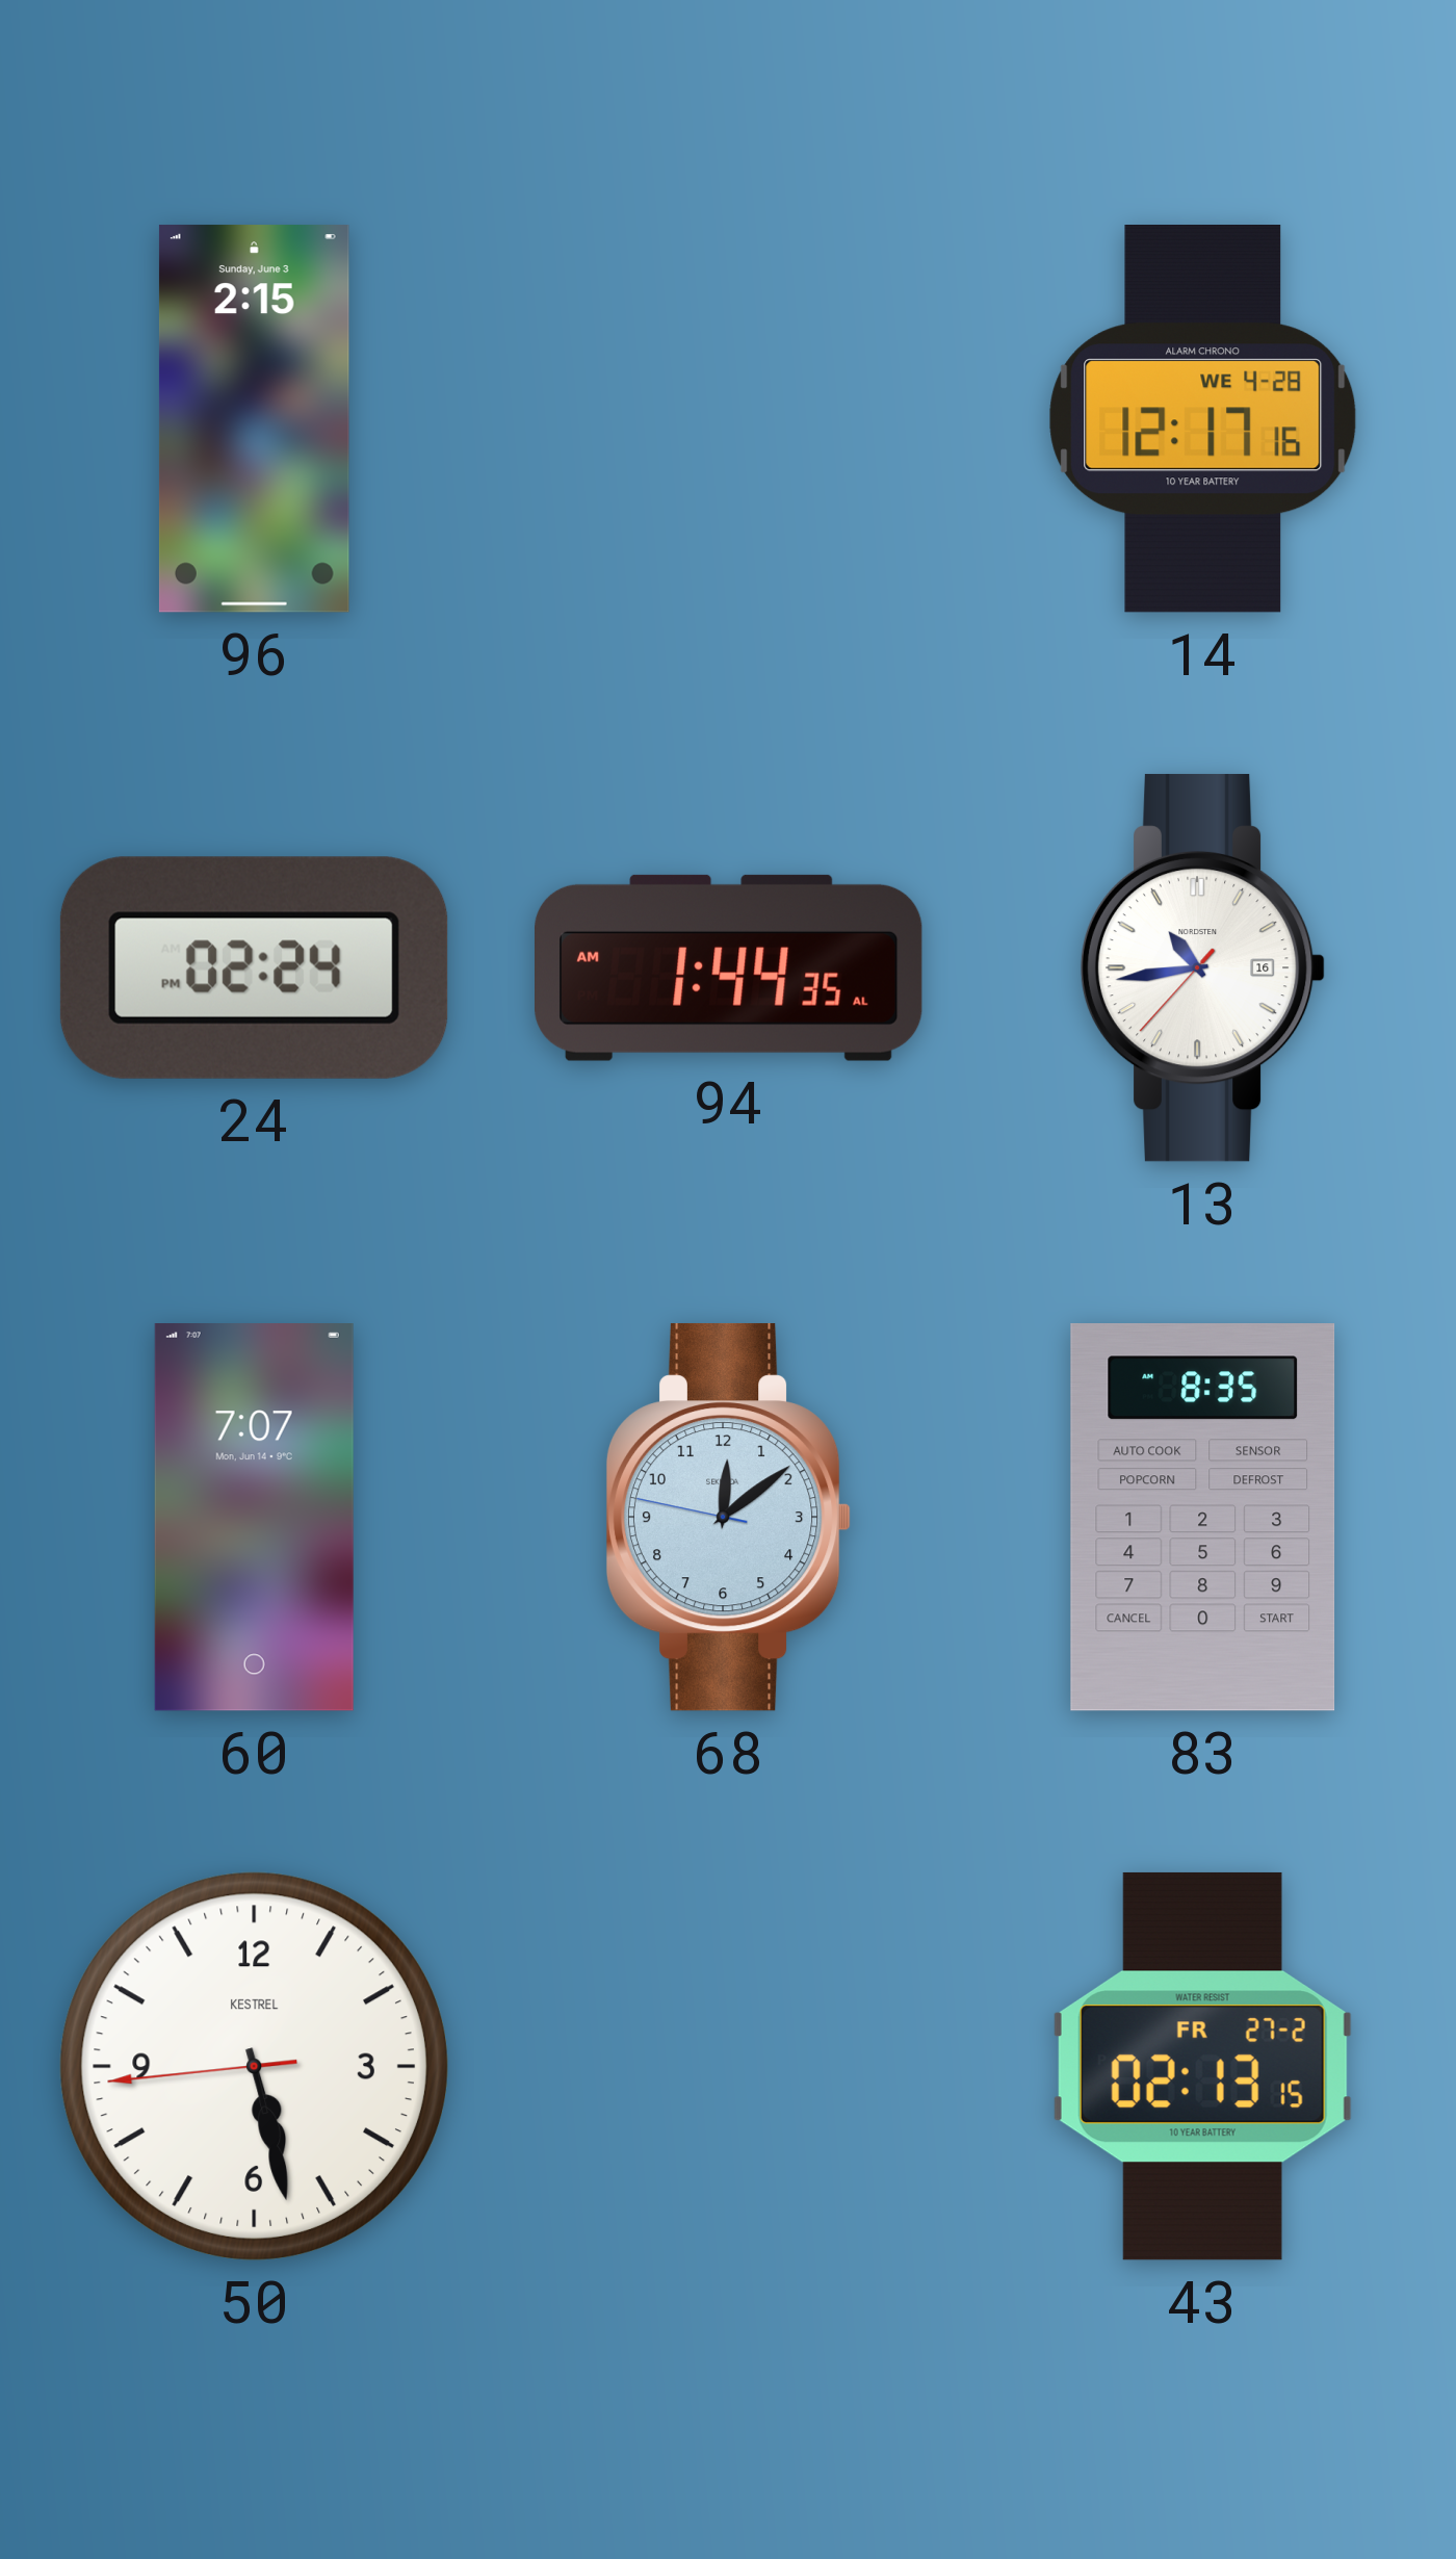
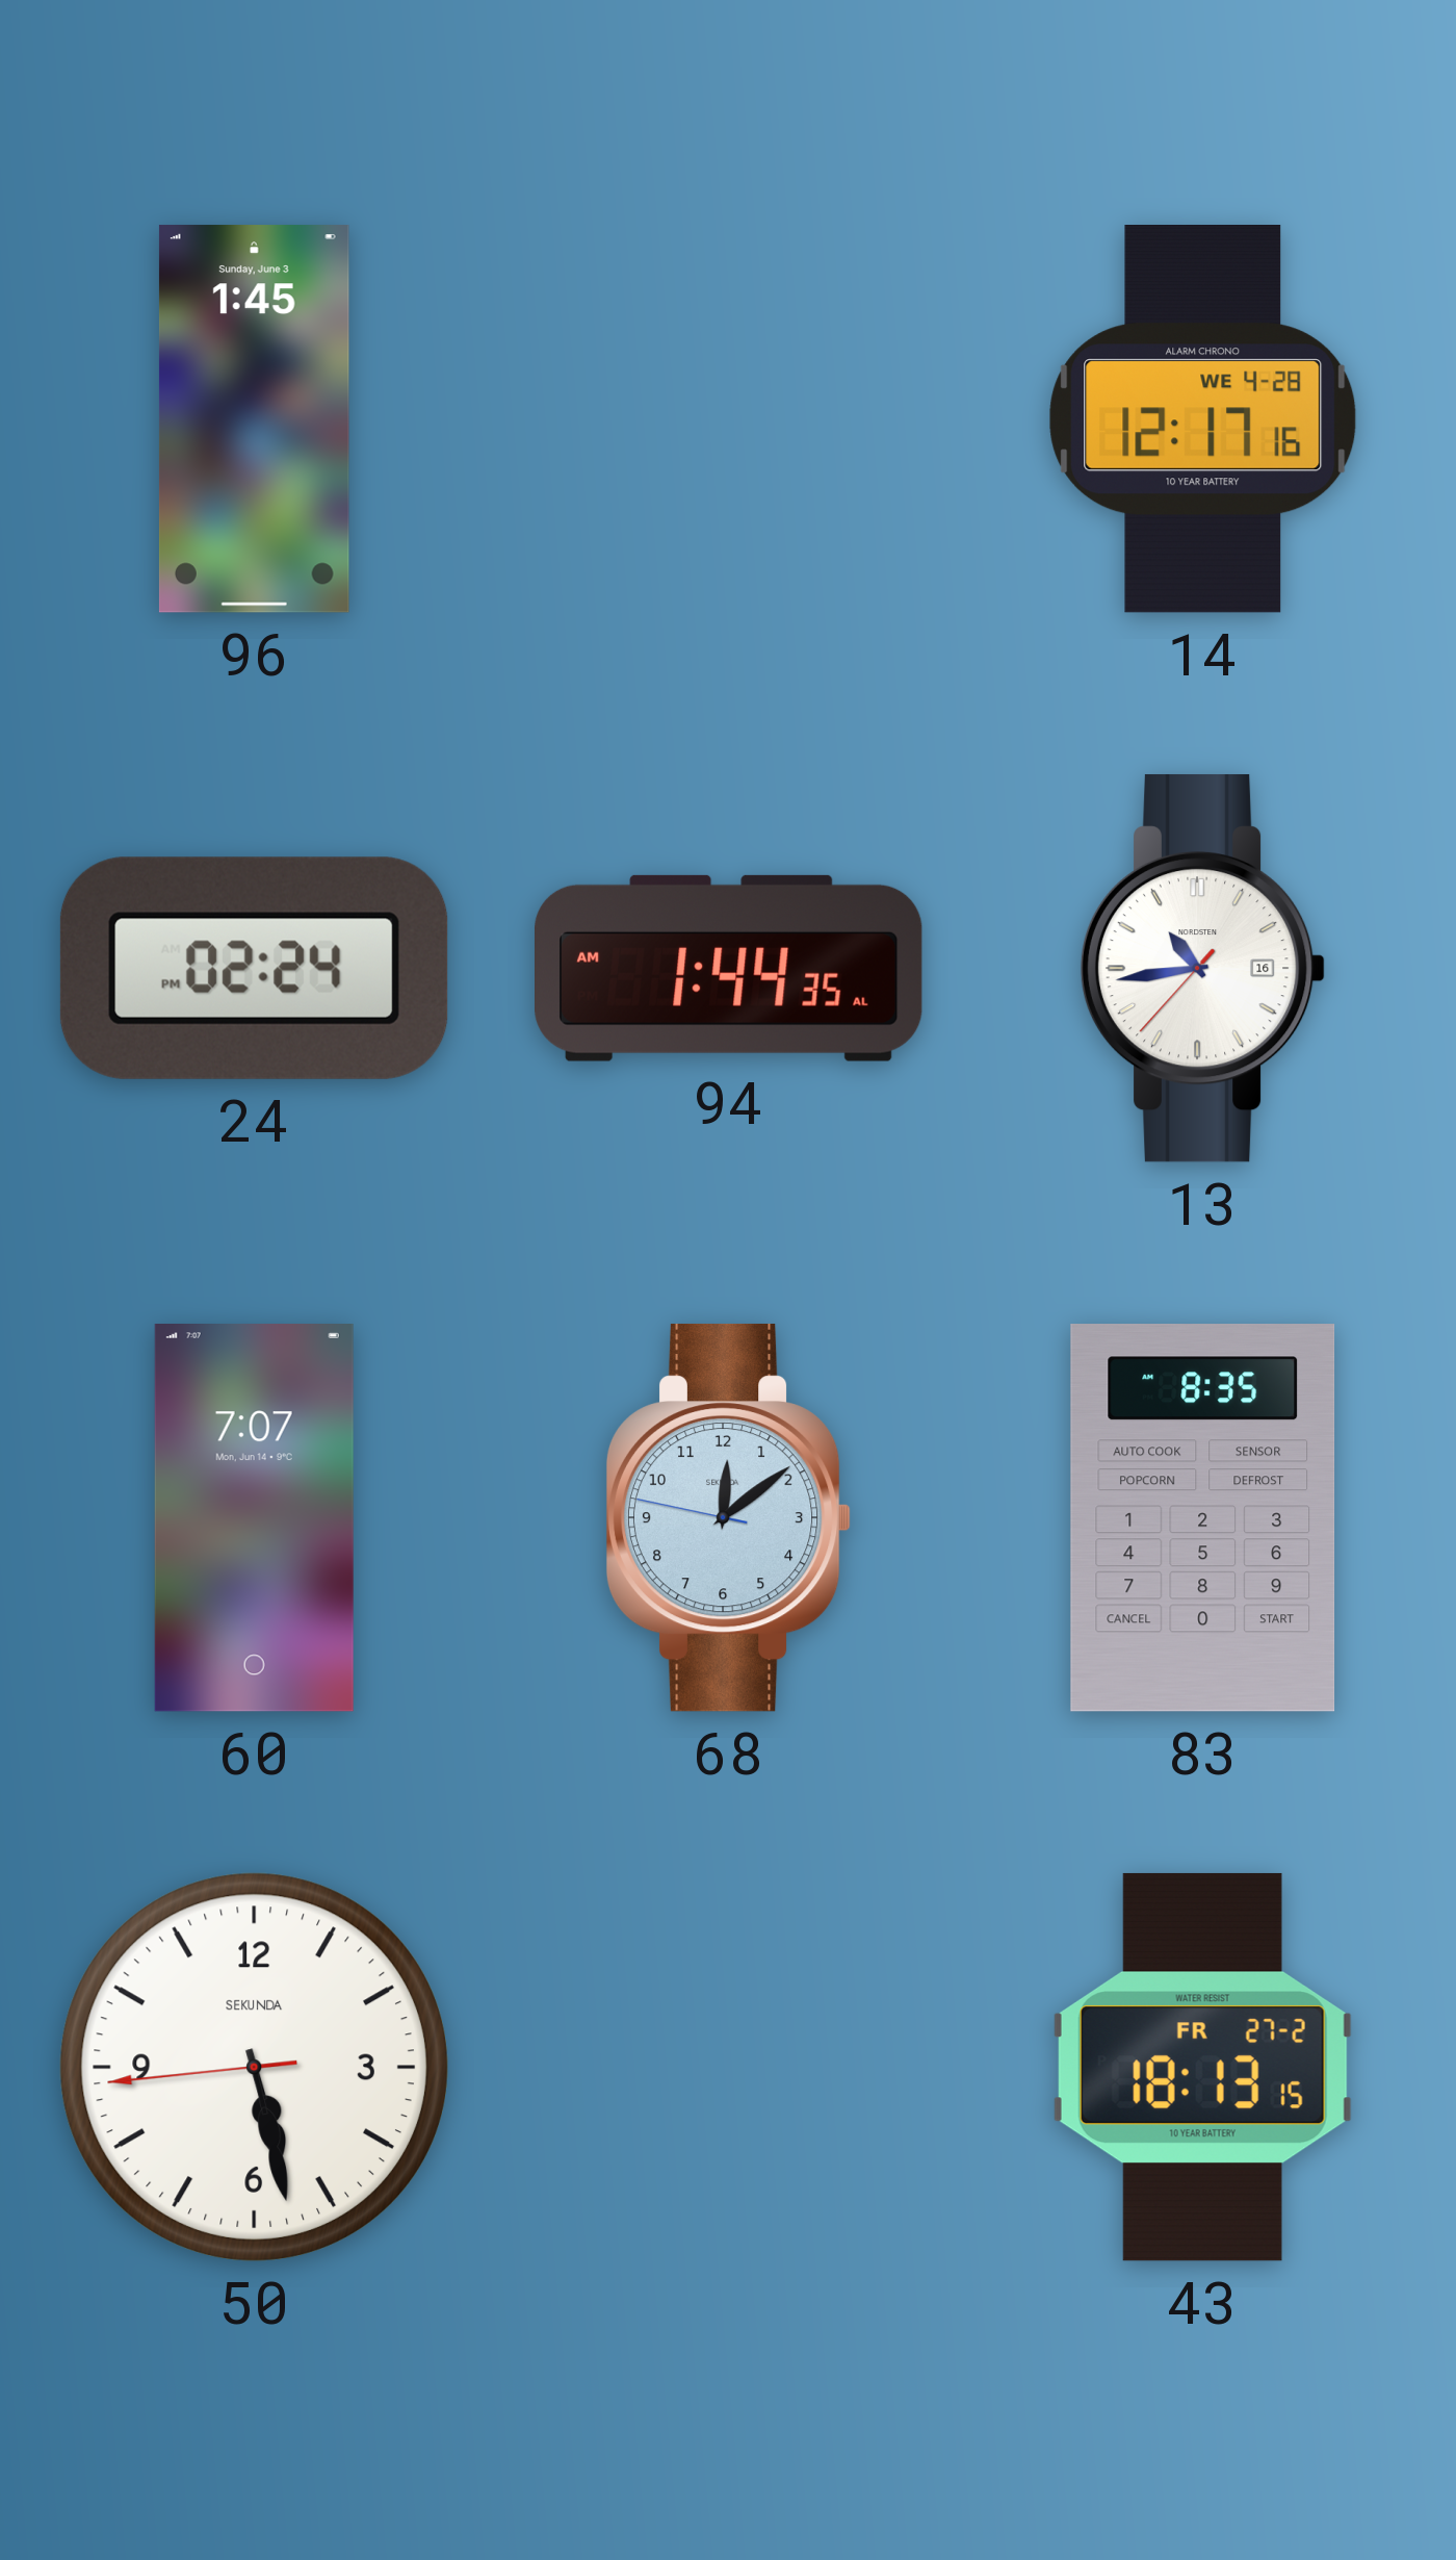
96: 2:15 -> 1:45 (254, 419)
50 brand: KESTREL -> SEKUNDA (254, 2067)
43: 02:13 -> 18:13 (1202, 2067)
